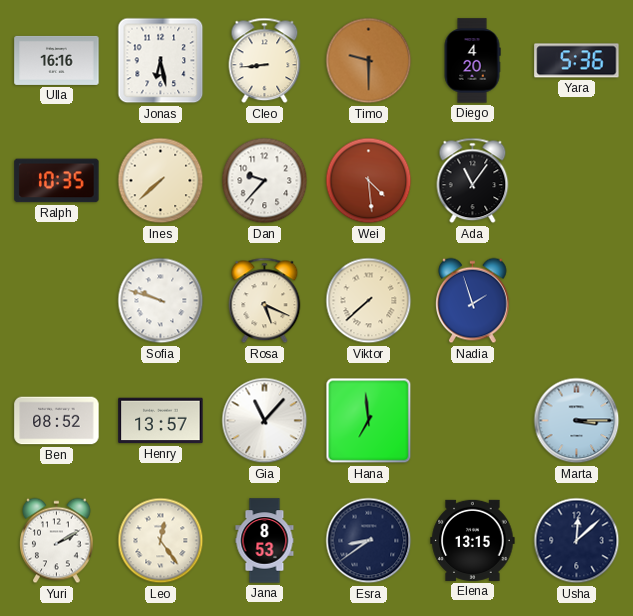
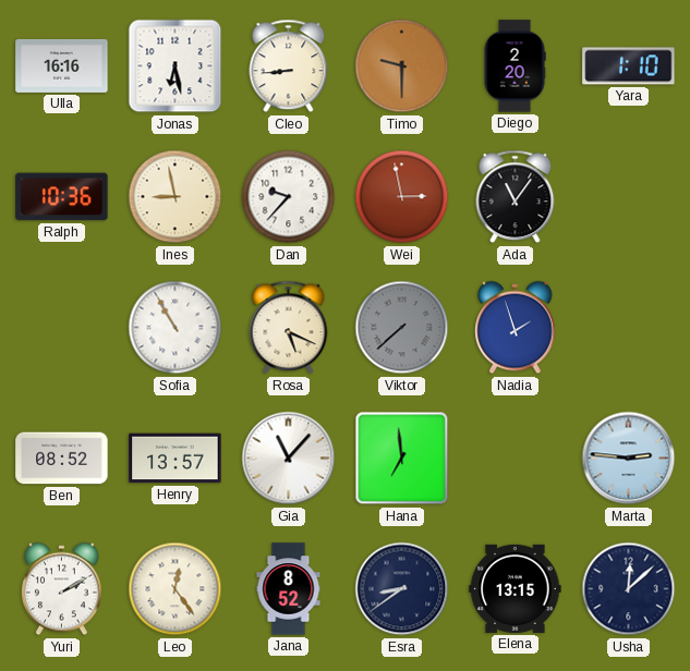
Diego: 4:20 -> 2:20 (515, 66)
Yara: 5:36 -> 1:10 (629, 66)
Ralph: 10:35 -> 10:36 (62, 197)
Ines: 7:38 -> 8:58 (175, 197)
Wei: 4:29 -> 2:58 (402, 197)
Sofia: 9:48 -> 10:55 (175, 328)
Viktor dial: cream -> grey (402, 328)
Marta: 3:15 -> 2:46 (629, 459)
Jana: 8:53 -> 8:52 (289, 589)
